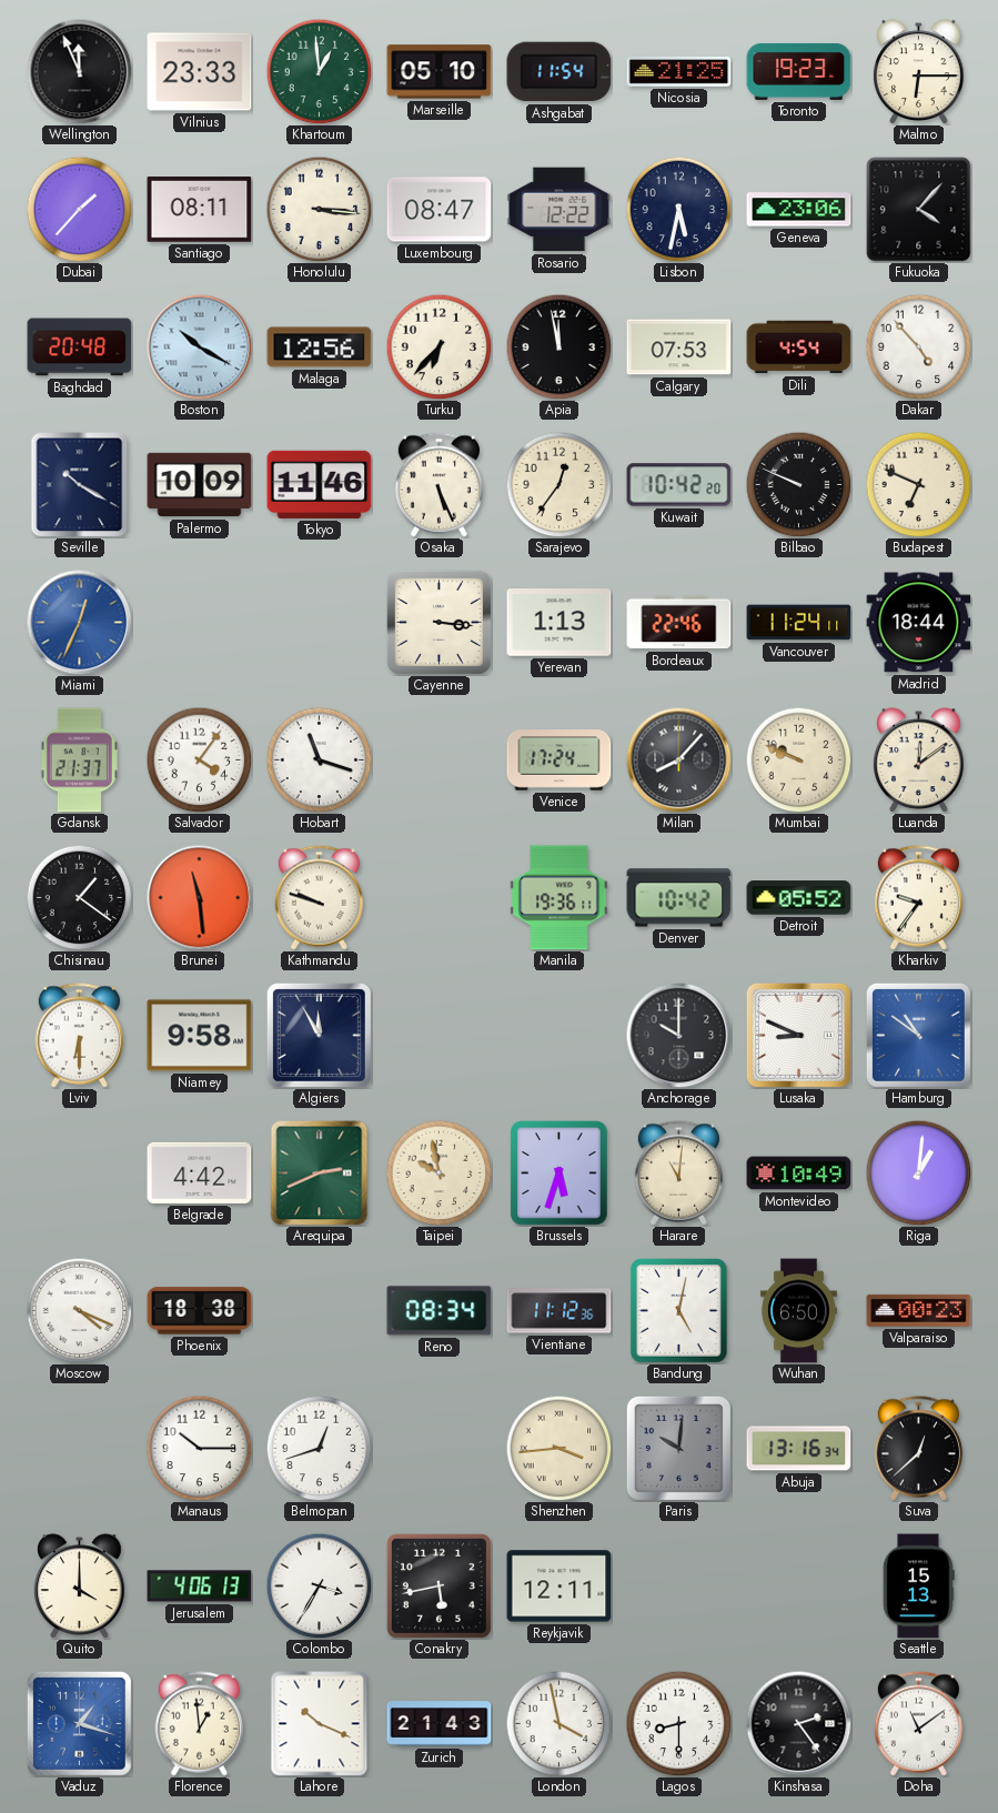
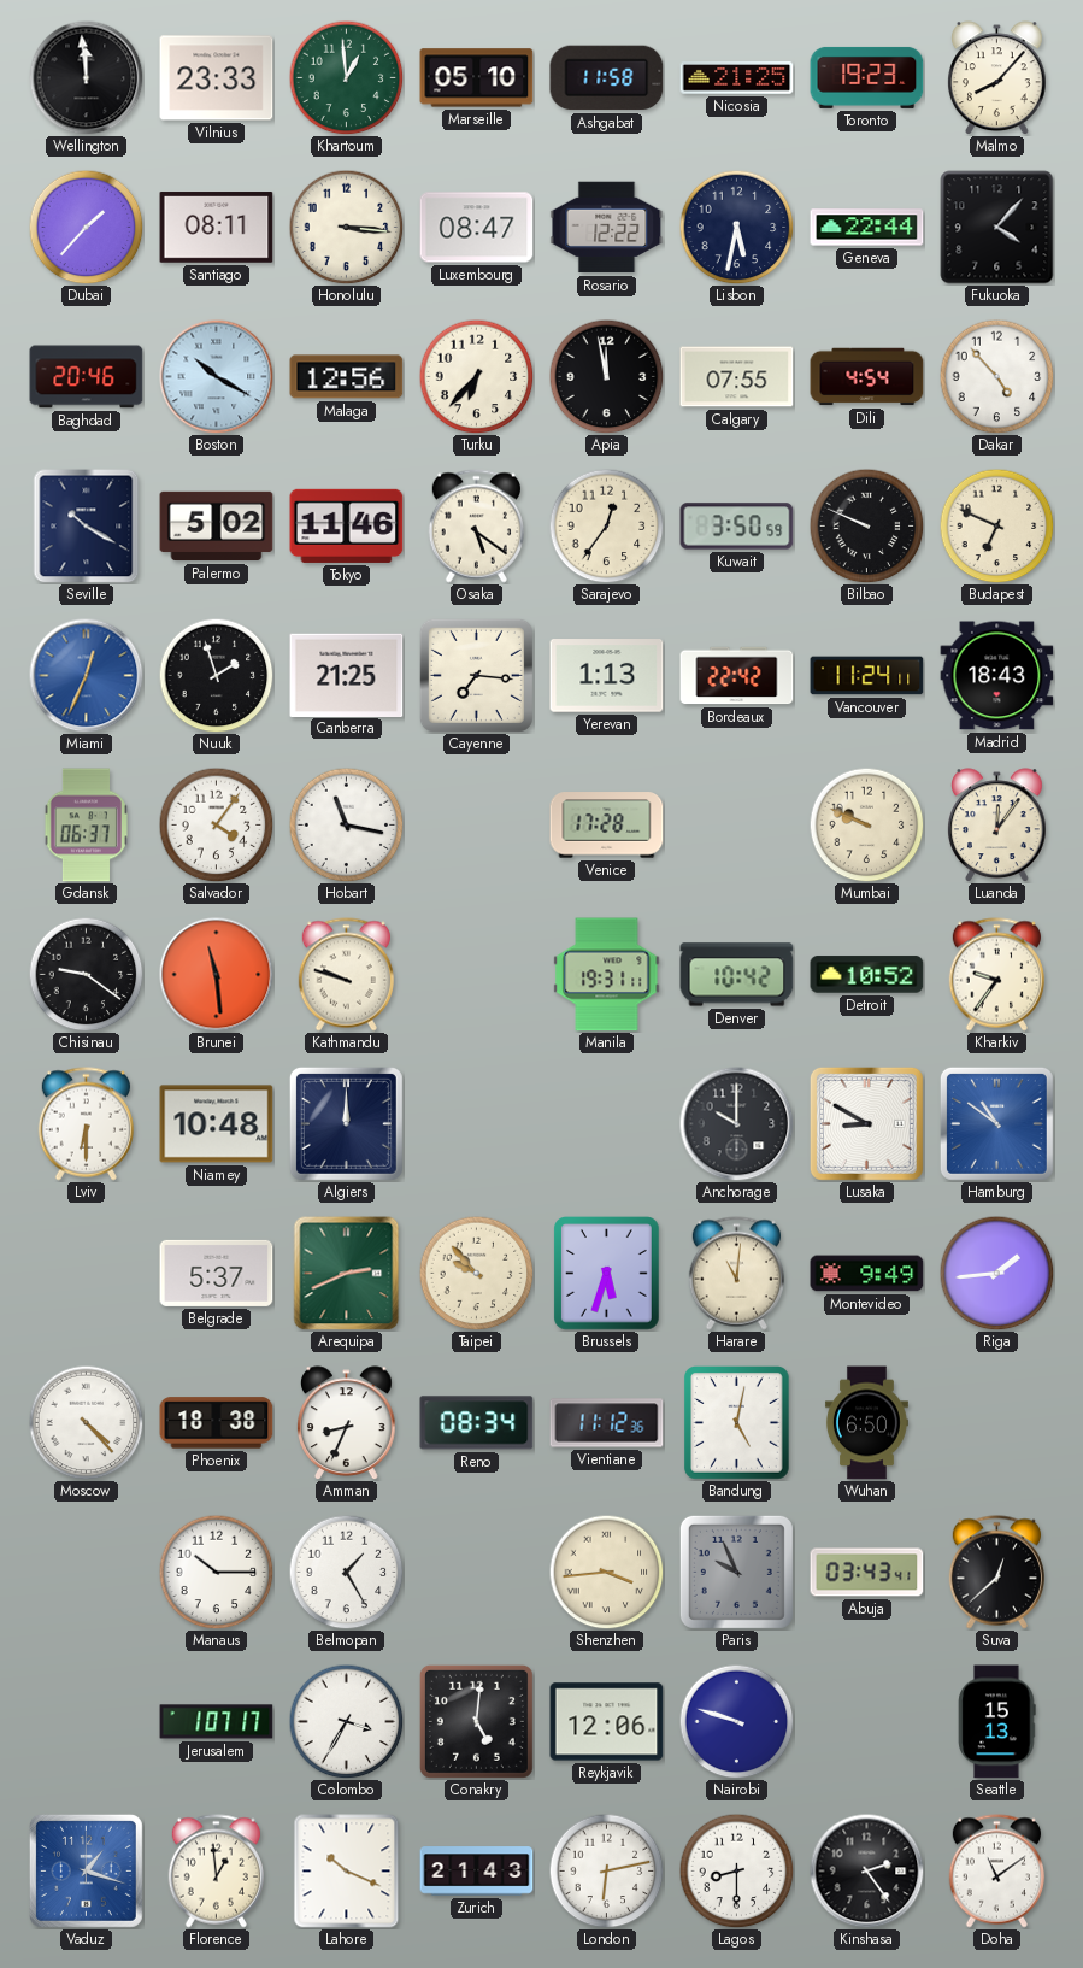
Wellington: 11:56 -> 11:59 (86, 77)
Ashgabat: 11:54 -> 11:58 (607, 78)
Malmo: 6:15 -> 8:07 (997, 77)
Geneva: 23:06 -> 22:44 (867, 228)
Baghdad: 20:48 -> 20:46 (87, 377)
Calgary: 07:53 -> 07:55 (737, 377)
Palermo: 10:09 -> 5:02 (217, 527)
Osaka: 5:26 -> 5:21 (476, 527)
Kuwait: 10:42 -> 3:50 (737, 527)
Nuuk: none -> 1:57 (216, 675)
Canberra: none -> 21:25 (347, 675)
Cayenne: 3:16 -> 7:16 (476, 675)
Bordeaux: 22:46 -> 22:42 (737, 676)
Madrid: 18:44 -> 18:43 (997, 676)
Gdansk: 21:37 -> 06:37 (86, 826)
Hobart: 11:18 -> 11:17 (346, 824)
Venice: 17:24 -> 17:28 (607, 826)
Milan: 8:07 -> none (678, 759)
Luanda: 12:09 -> 12:06 (997, 824)
Chisinau: 1:21 -> 9:21 (86, 974)
Manila: 19:36 -> 19:31 (607, 975)
Detroit: 05:52 -> 10:52 (867, 975)
Niamey: 9:58 -> 10:48 (217, 1124)
Algiers: 11:55 -> 12:00 (346, 1123)
Lusaka: 8:49 -> 8:50 (866, 1123)
Belgrade: 4:42 -> 5:37 (217, 1273)
Taipei: 9:58 -> 9:53 (476, 1273)
Montevideo: 10:49 -> 9:49 (867, 1274)
Riga: 1:01 -> 1:44 (996, 1273)
Moscow: 4:19 -> 4:23 (86, 1422)
Amman: none -> 8:34 (347, 1422)
Valparaiso: 00:23 -> none (919, 1310)
Belmopan: 12:42 -> 1:25 (346, 1572)
Paris: 10:01 -> 9:56 (736, 1572)
Abuja: 13:16 -> 03:43 (867, 1573)
Quito: 4:00 -> none (80, 1585)
Jerusalem: 4:06 -> 1:07 (217, 1722)
Conakry: 5:43 -> 5:01 (476, 1721)
Reykjavik: 12:11 -> 12:06 (607, 1722)
Nairobi: none -> 9:48 (736, 1721)
London: 3:58 -> 6:13 (606, 1870)
